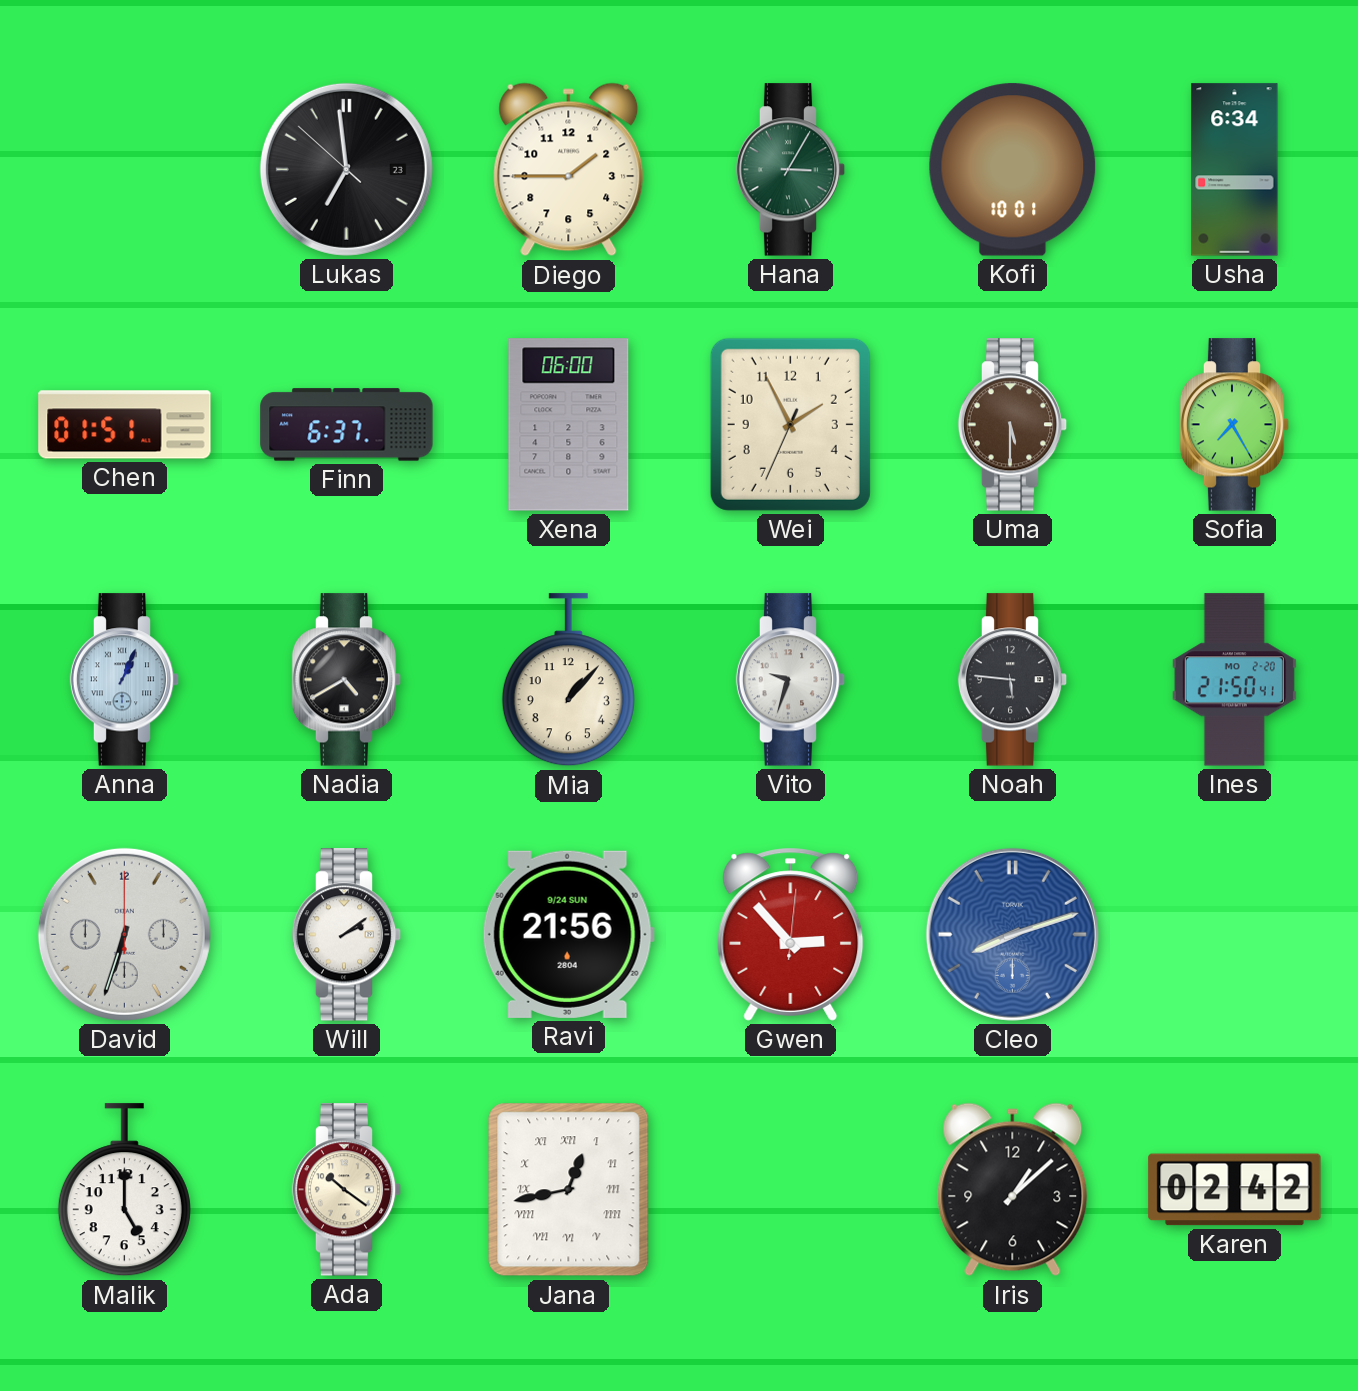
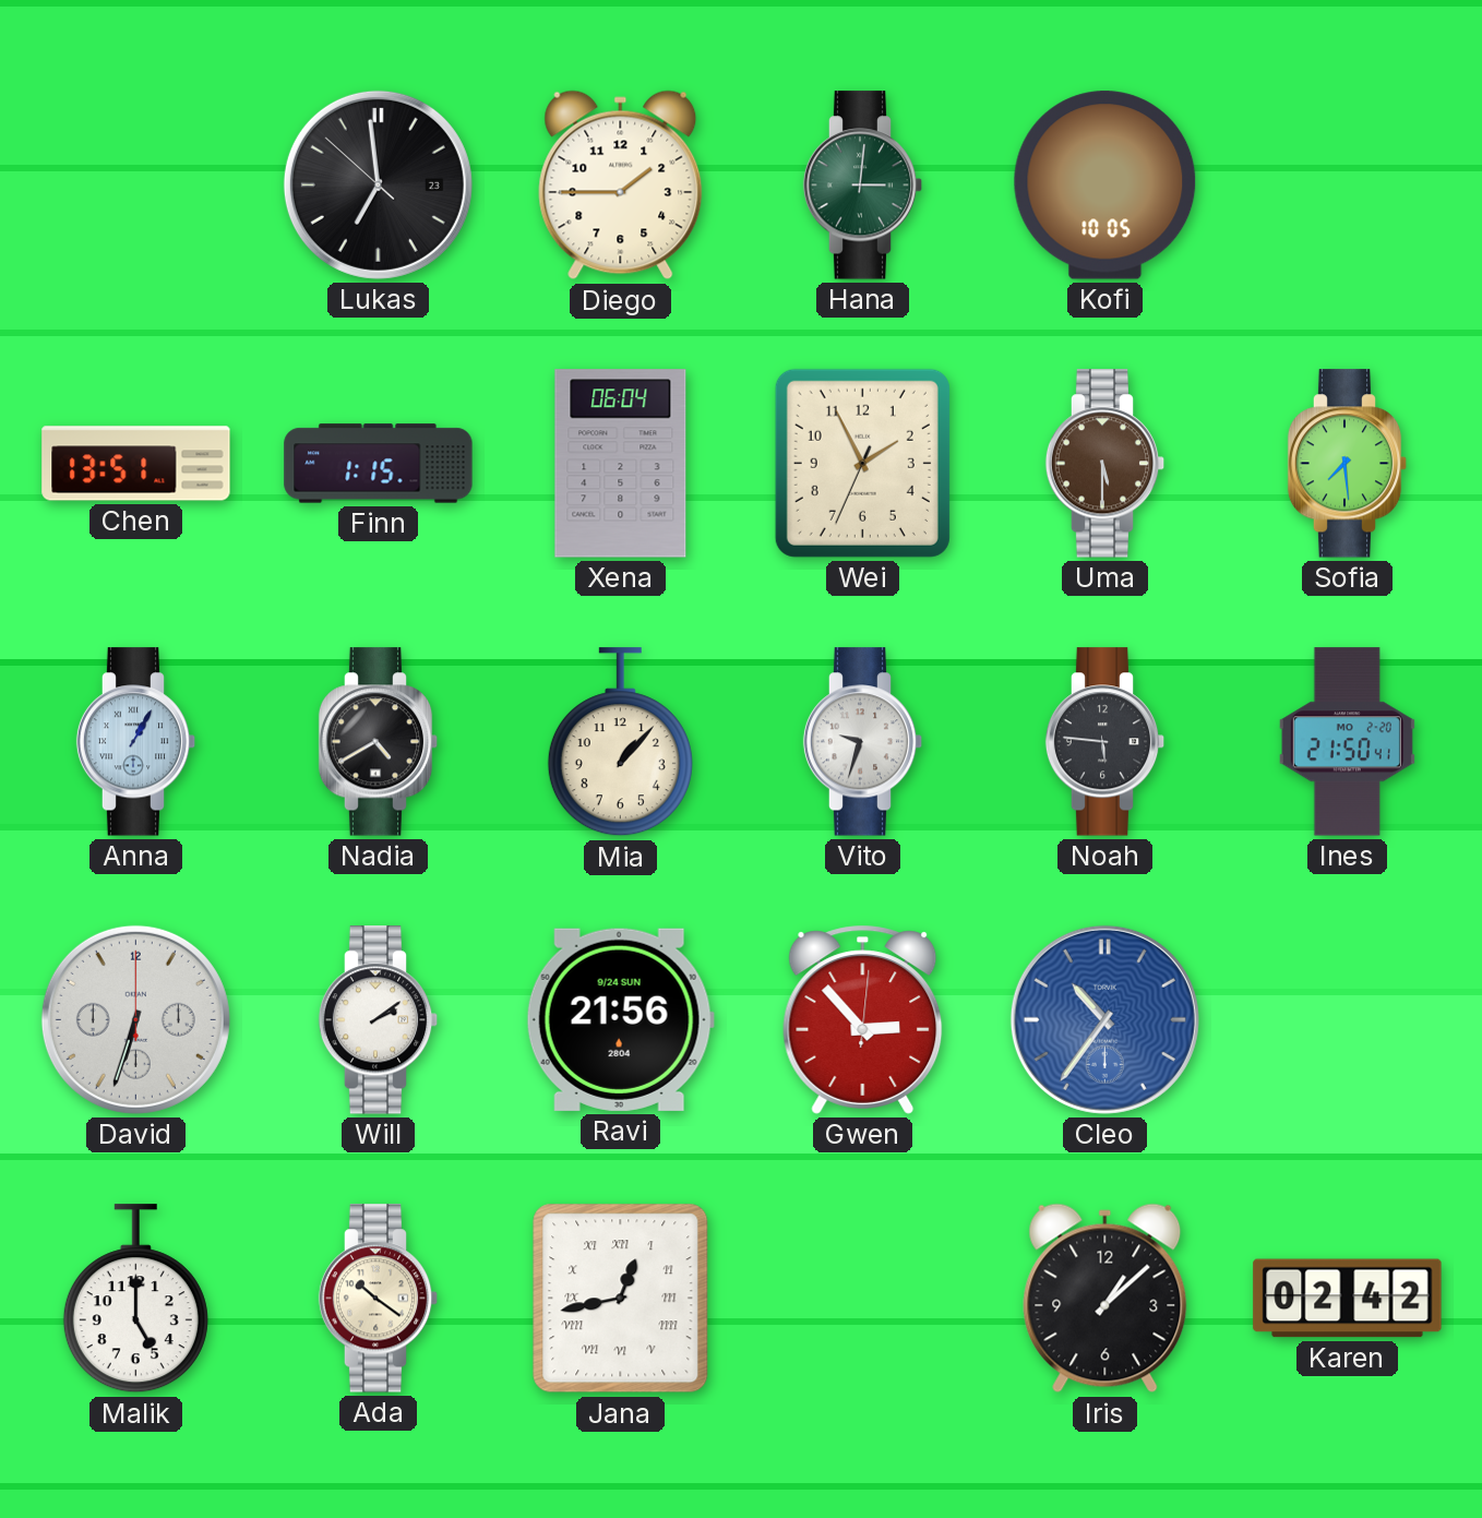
Hana: 3:05 -> 3:01 (863, 186)
Kofi: 10:01 -> 10:05 (1105, 186)
Usha: 6:34 -> none (1235, 170)
Chen: 01:51 -> 13:51 (136, 464)
Finn: 6:37 -> 1:15 (379, 464)
Xena: 06:00 -> 06:04 (621, 464)
Sofia: 7:25 -> 7:29 (1348, 464)
Anna: 1:04 -> 1:05 (136, 742)
Cleo: 8:12 -> 10:36 (1104, 1019)
